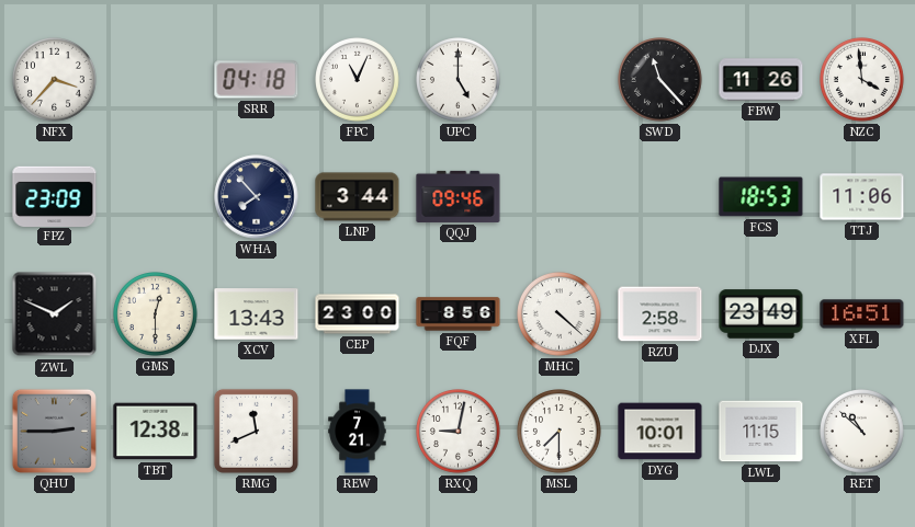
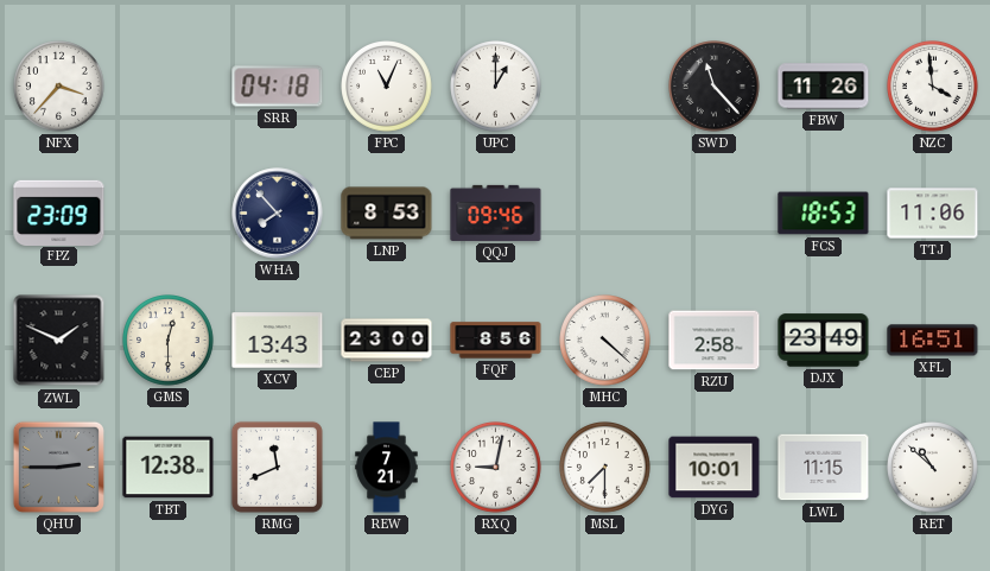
UPC: 5:00 -> 1:00 (496, 87)
LNP: 3:44 -> 8:53 (387, 214)
